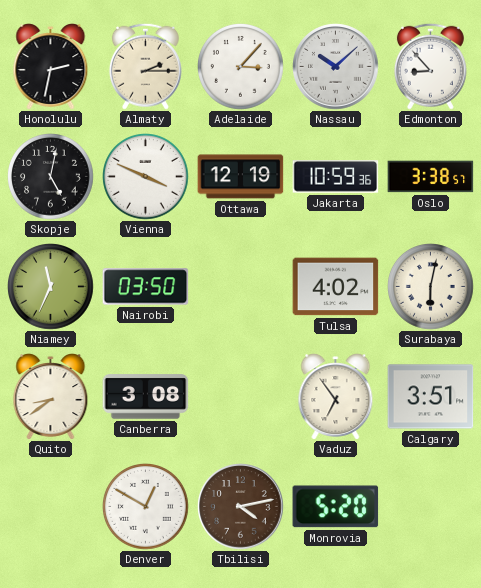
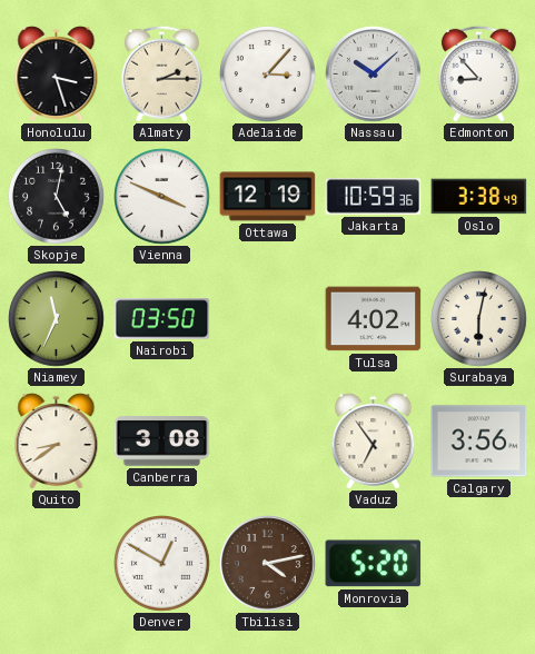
Honolulu: 2:32 -> 3:27 (57, 75)
Oslo: 3:38:57 -> 3:38:49 (479, 197)
Calgary: 3:51 -> 3:56 (479, 442)
